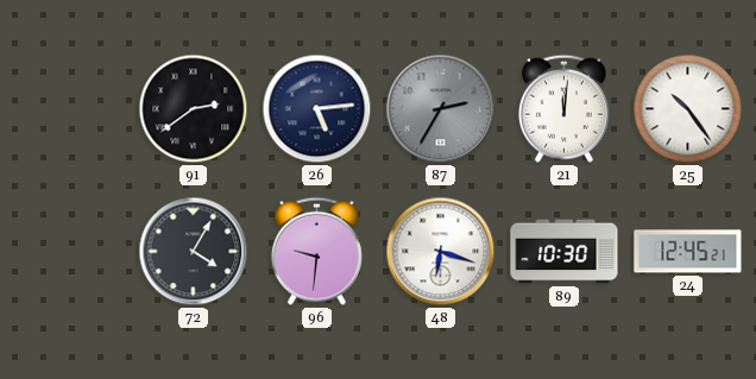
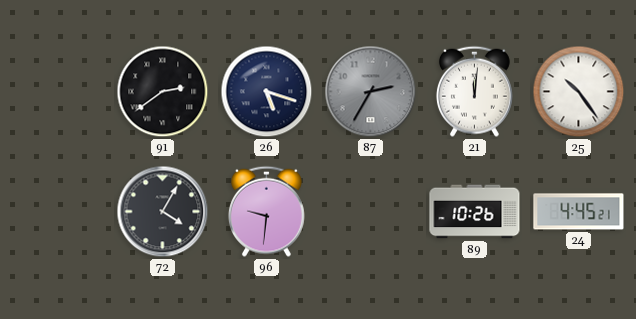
26: 5:14 -> 5:18 (267, 92)
48: 6:18 -> none (441, 252)
89: 10:30 -> 10:26 (475, 212)
24: 12:45 -> 4:45 (579, 212)
